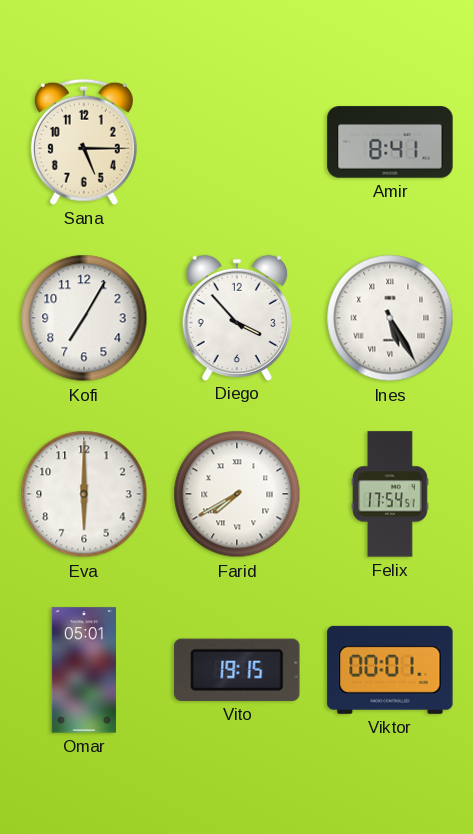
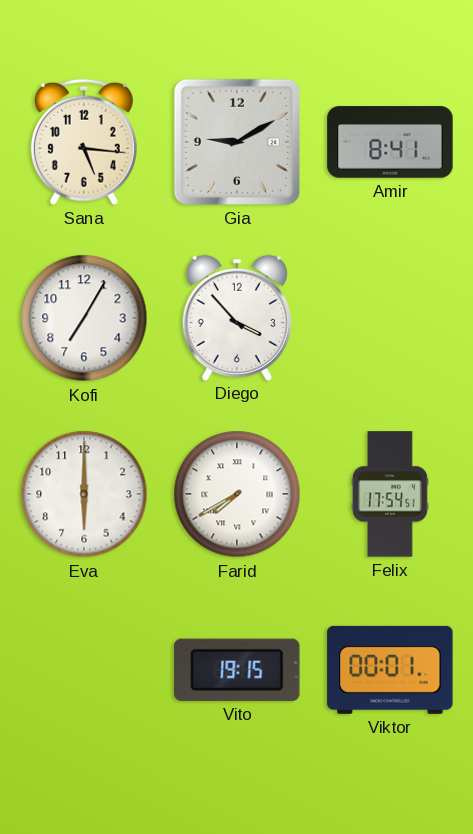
Sana: 5:15 -> 5:16 (84, 142)
Gia: none -> 9:10 (237, 142)
Ines: 5:25 -> none (390, 318)
Omar: 05:01 -> none (84, 670)
